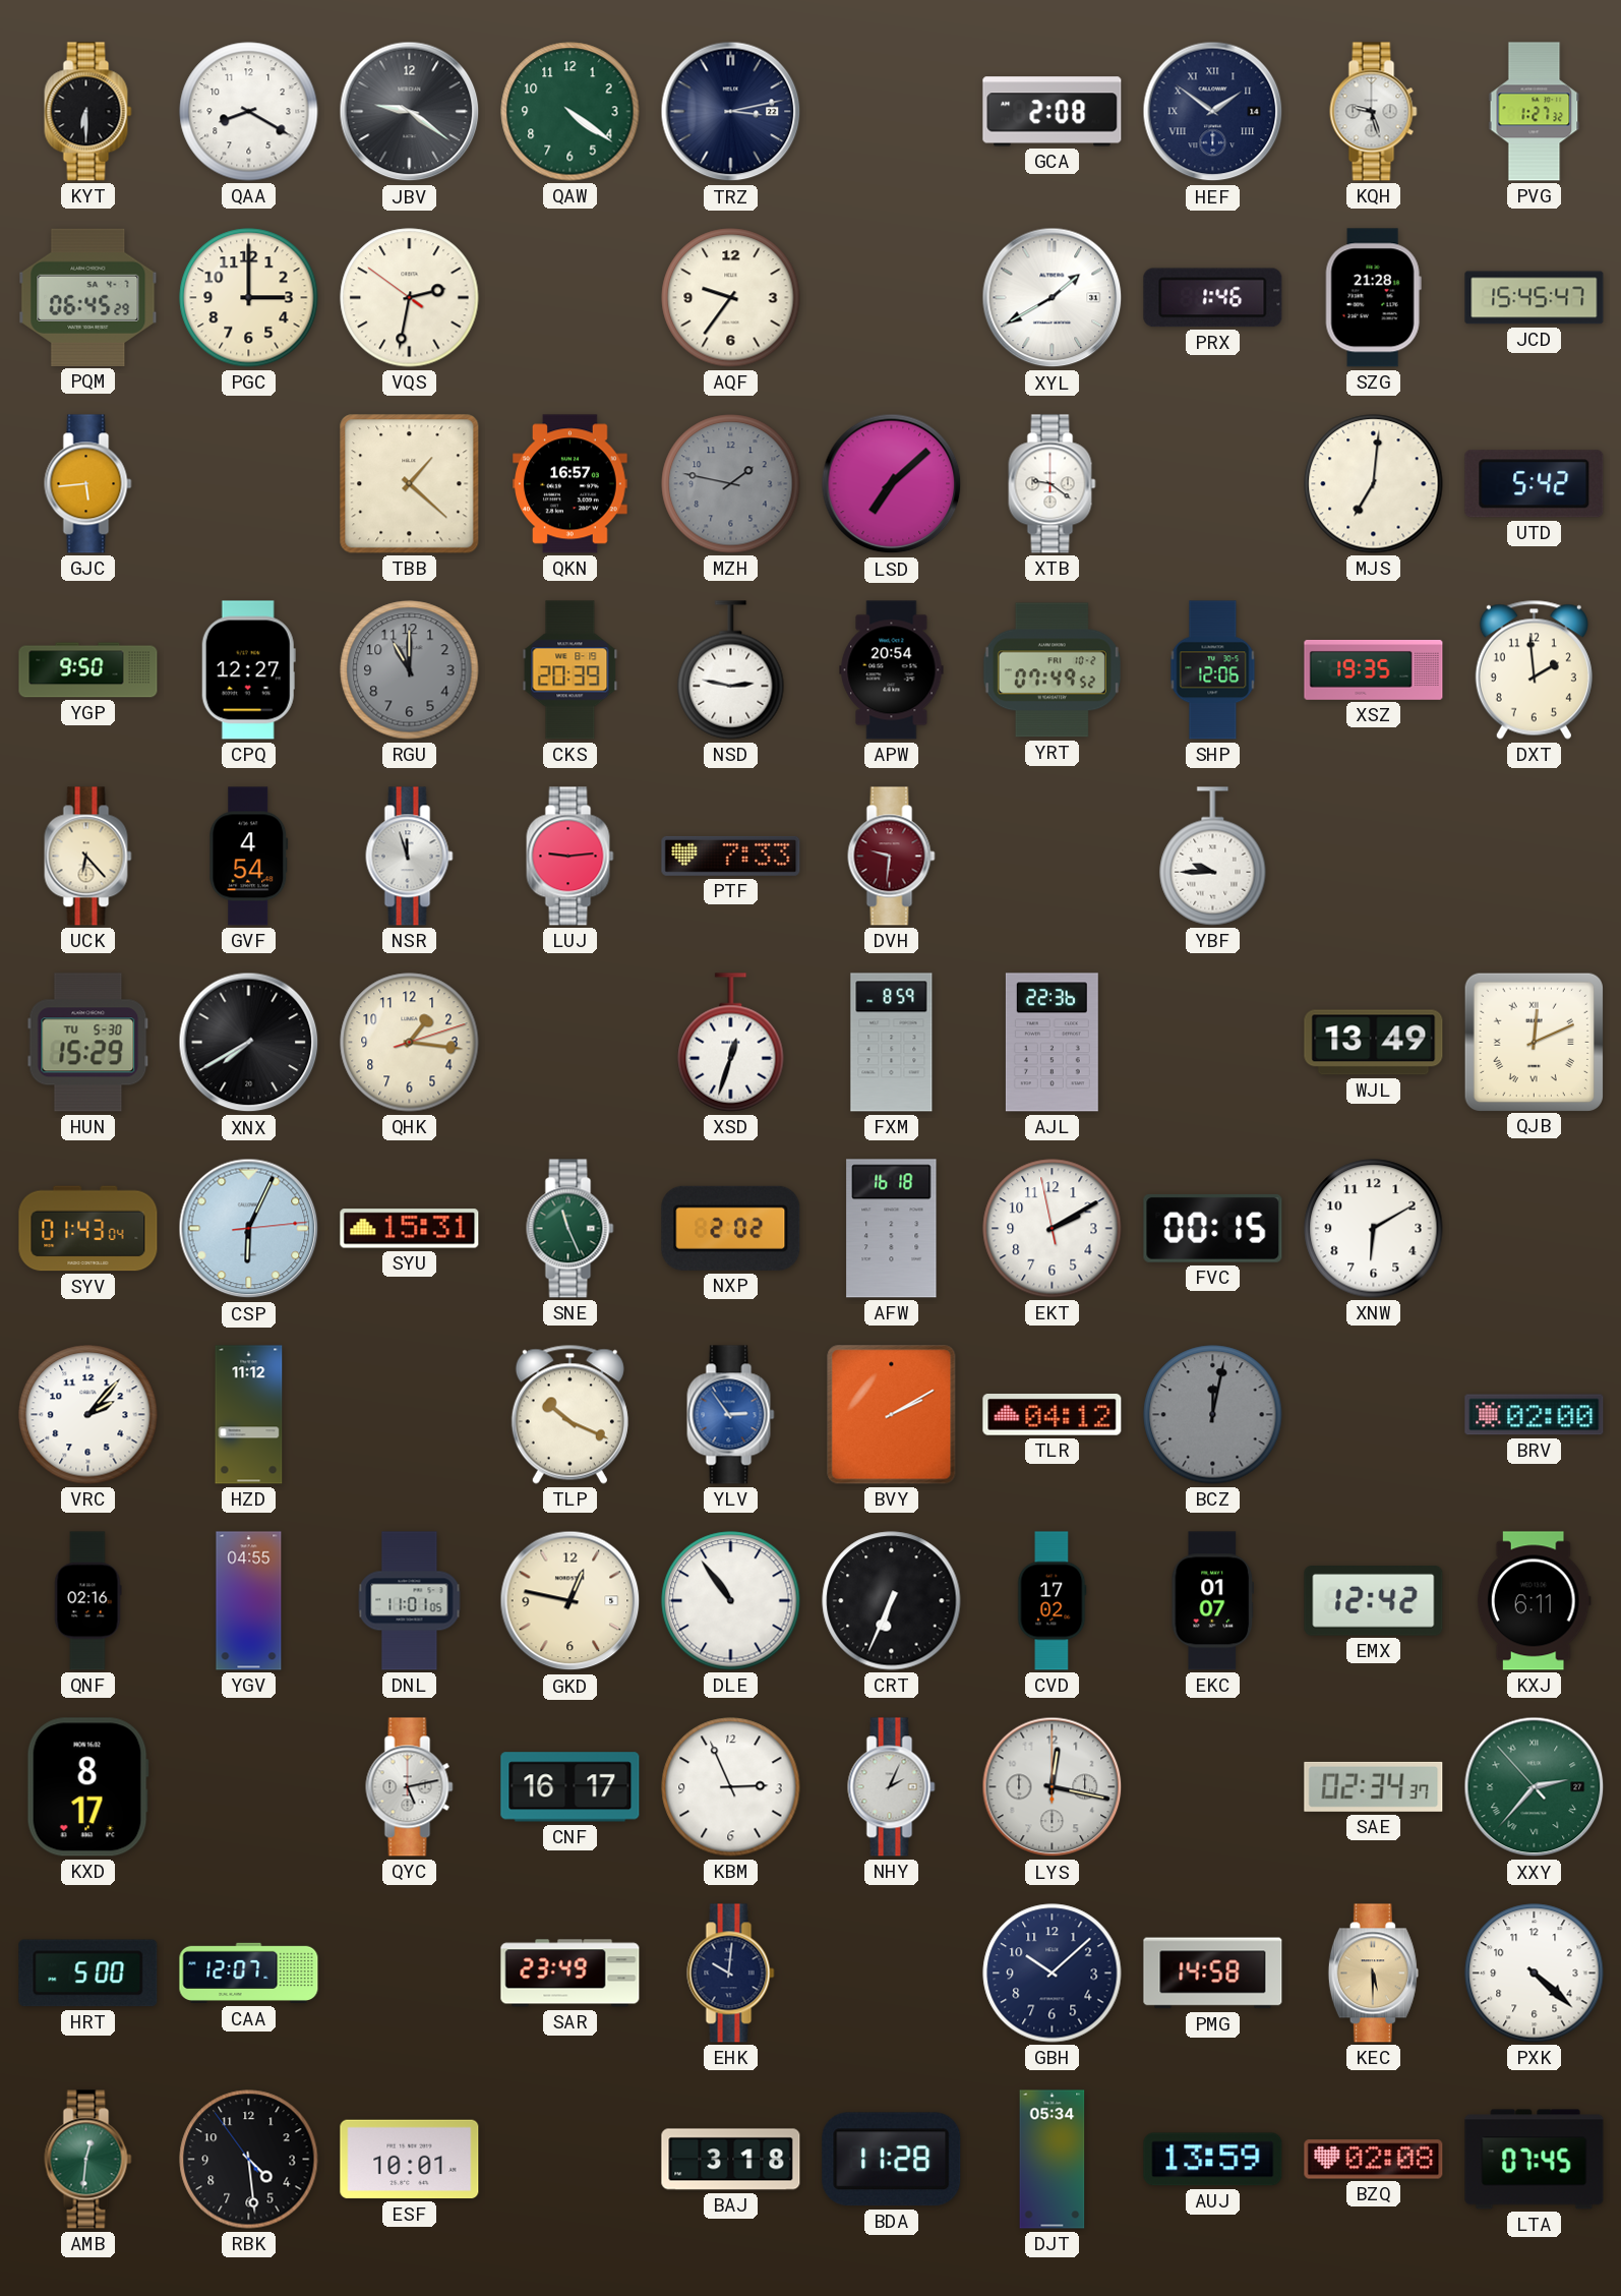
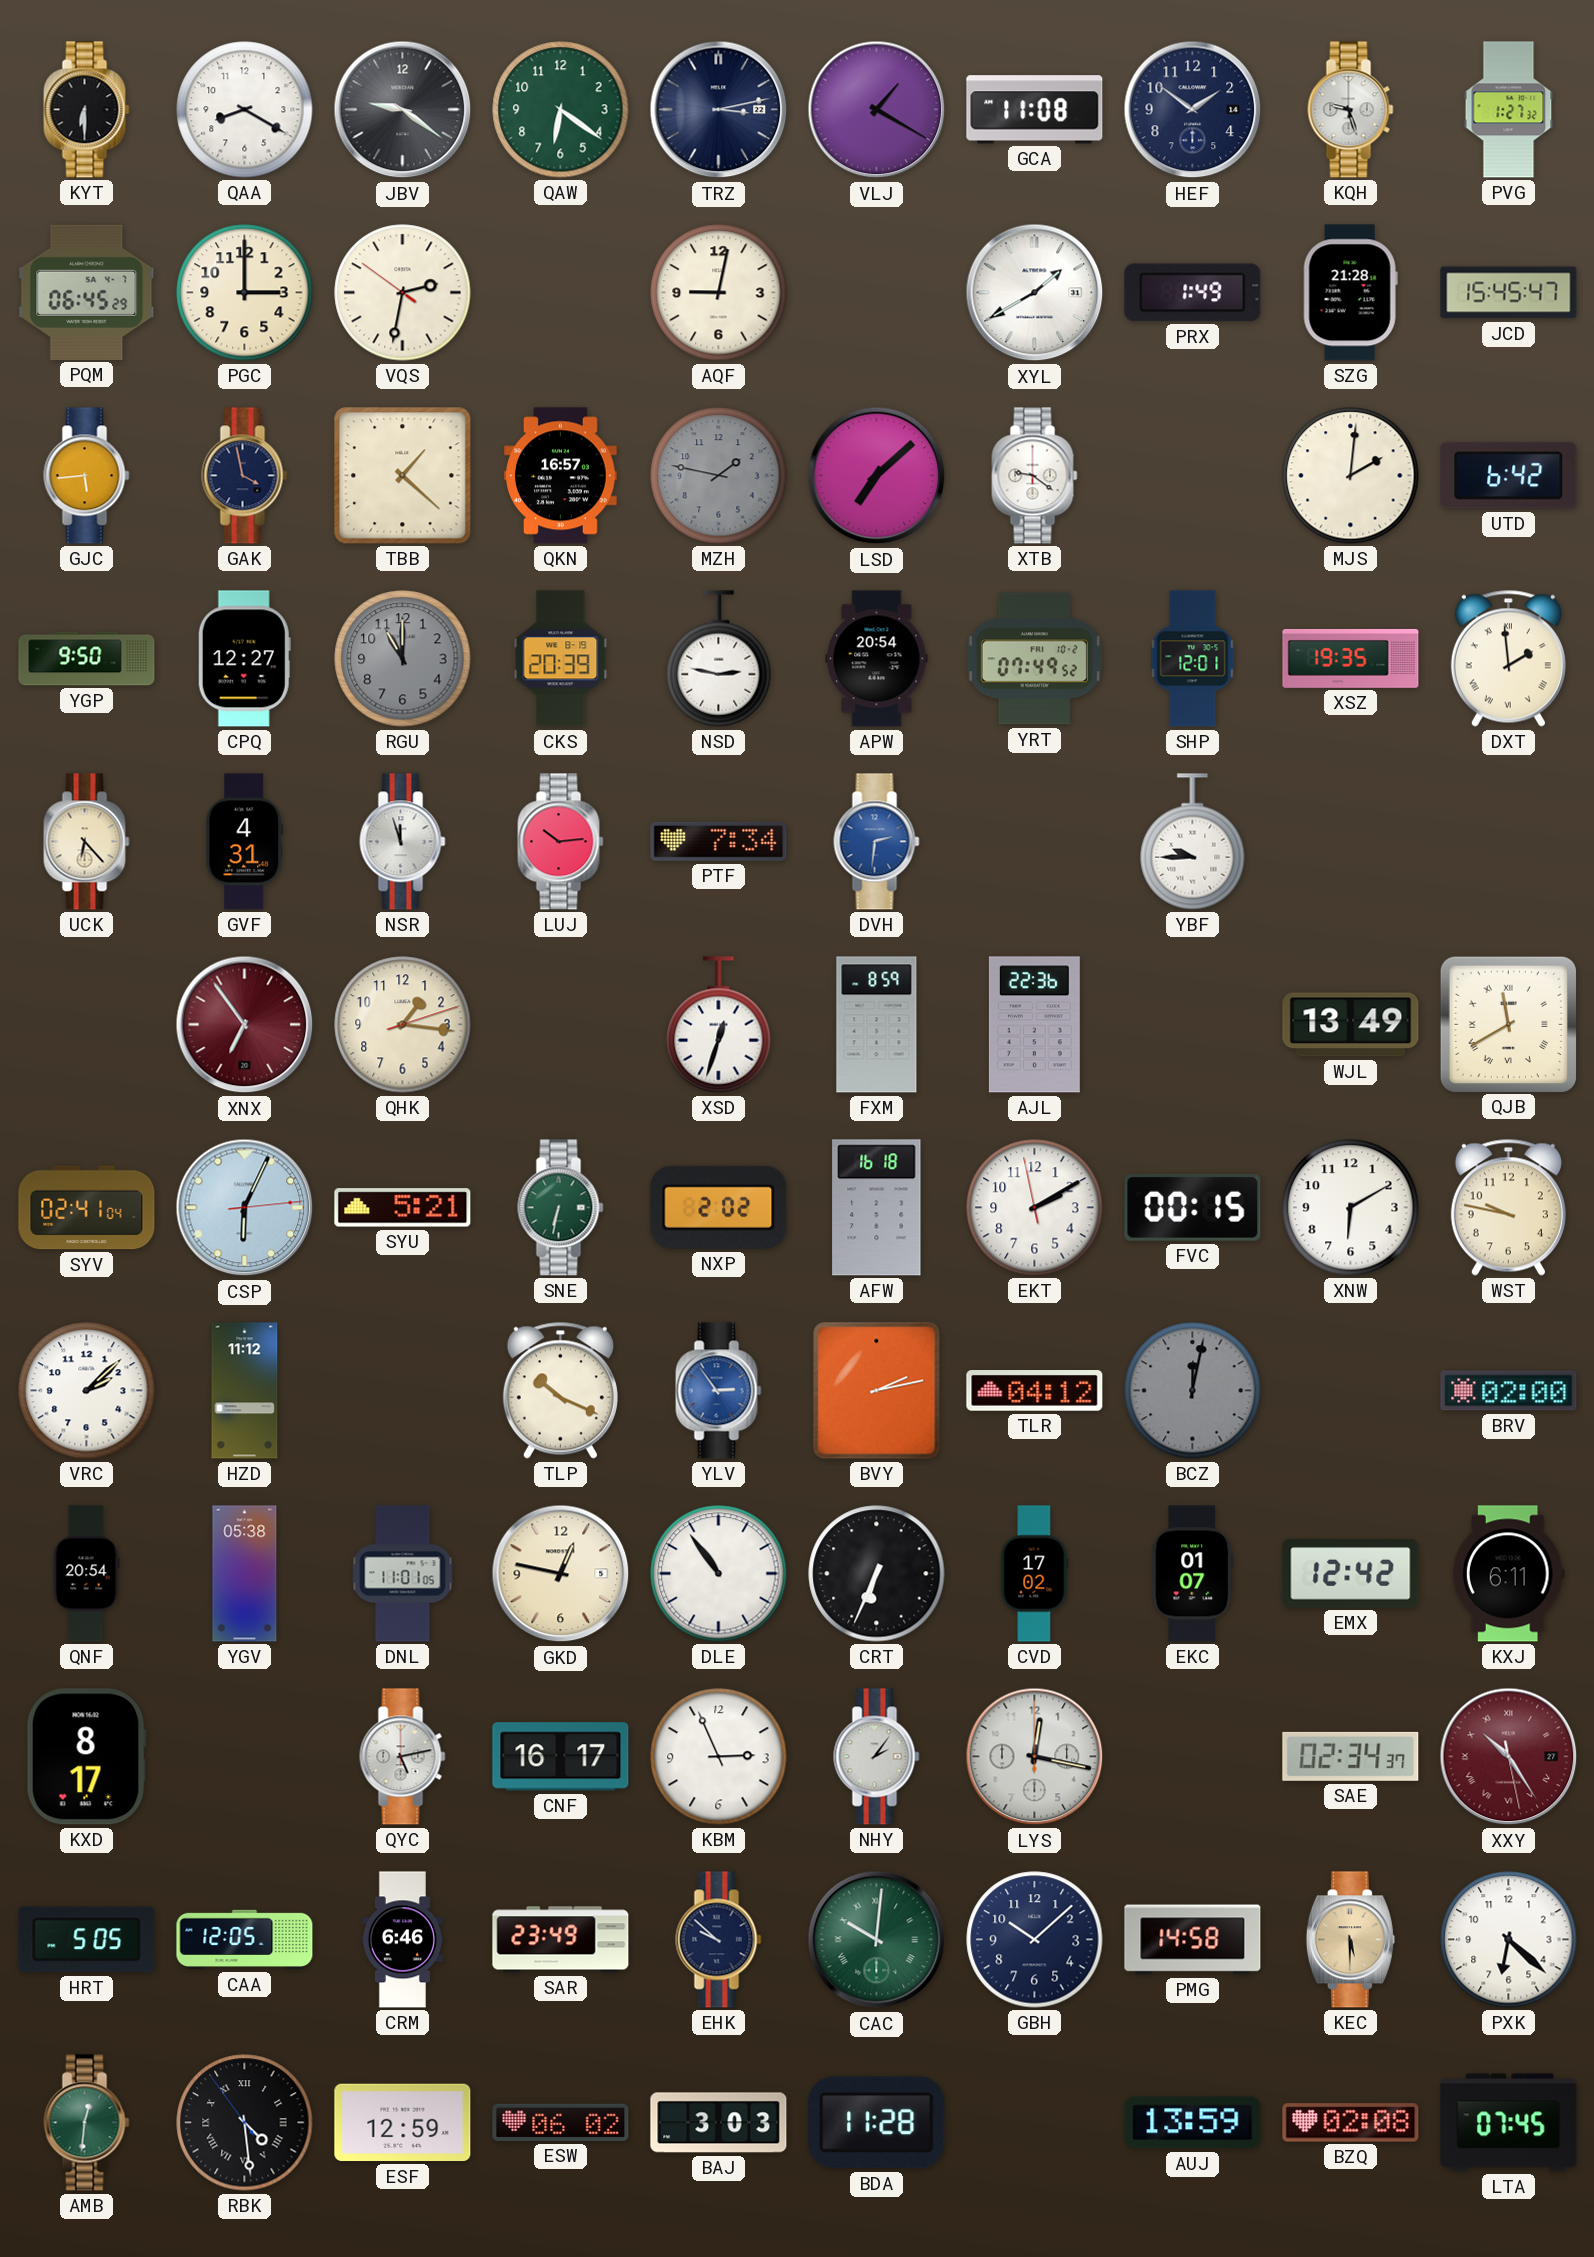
QAW: 4:21 -> 6:21 (561, 110)
VLJ: none -> 1:20 (877, 110)
GCA: 2:08 -> 11:08 (1035, 110)
HEF numerals: Roman -> Arabic (1193, 110)
AQF: 9:36 -> 9:02 (719, 293)
PRX: 1:46 -> 1:49 (1193, 293)
GAK: none -> 3:58 (245, 476)
MJS: 7:01 -> 2:01 (1351, 476)
UTD: 5:42 -> 6:42 (1509, 476)
SHP: 12:06 -> 12:01 (1193, 659)
DXT numerals: Arabic -> Roman (1508, 658)
GVF: 4:54 -> 4:31 (245, 842)
LUJ: 9:14 -> 10:14 (561, 842)
PTF: 7:33 -> 7:34 (719, 841)
DVH: 9:31 -> 2:31 (877, 842)
DVH dial: burgundy -> blue (877, 842)
HUN: 15:29 -> none (88, 1043)
XNX: 7:40 -> 6:54 (245, 1025)
XNX dial: black -> burgundy (245, 1025)
QJB: 12:11 -> 11:40 (1508, 1024)
SYV: 01:43 -> 02:41 (87, 1208)
SYU: 15:31 -> 5:21 (403, 1208)
SNE: 11:26 -> 6:32 (561, 1208)
WST: none -> 9:47 (1508, 1207)
VRC: 2:07 -> 2:08 (87, 1391)
BVY: 2:10 -> 2:13 (877, 1391)
QNF: 02:16 -> 20:54 (86, 1574)
YGV: 04:55 -> 05:38 (245, 1574)
NHY: 2:04 -> 2:06 (877, 1757)
XXY: 2:36 -> 10:24 (1509, 1757)
XXY dial: green -> burgundy (1509, 1757)
HRT: 5:00 -> 5:05 (87, 1940)
CAA: 12:07 -> 12:05 (245, 1940)
CRM: none -> 6:46 (402, 1940)
EHK: 10:01 -> 9:52 (719, 1940)
CAC: none -> 10:01 (877, 1940)
PXK: 4:22 -> 6:22 (1509, 1940)
RBK numerals: Arabic -> Roman (245, 2123)
ESF: 10:01 -> 12:59 (403, 2123)
ESW: none -> 06:02 (561, 2122)
BAJ: 3:18 -> 3:03 (719, 2123)
DJT: 05:34 -> none (1053, 2160)
